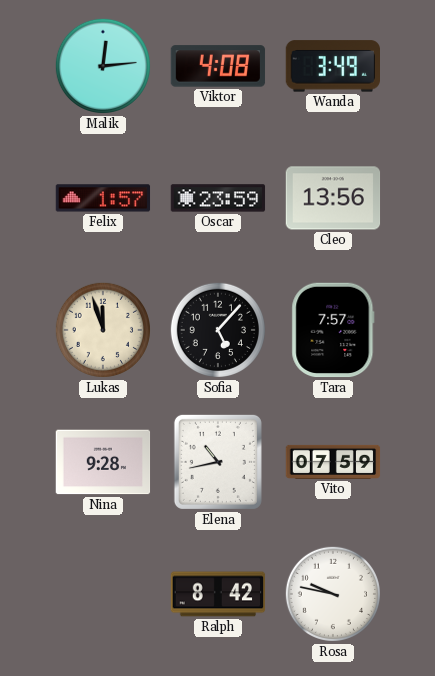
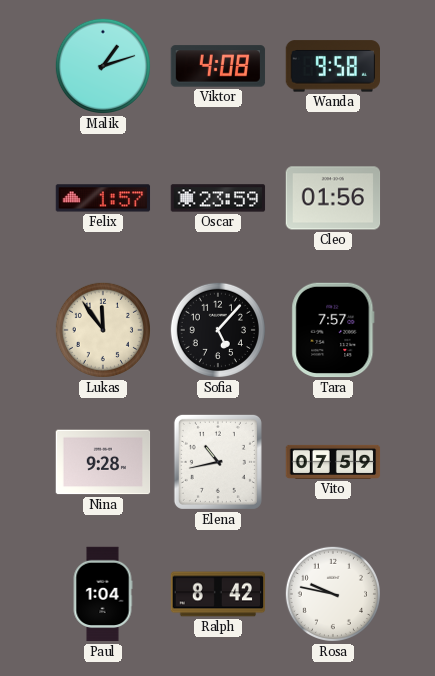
Malik: 12:14 -> 1:12 (103, 66)
Wanda: 3:49 -> 9:58 (332, 66)
Cleo: 13:56 -> 01:56 (333, 198)
Lukas: 11:57 -> 11:54 (103, 330)
Paul: none -> 1:04 (103, 594)
